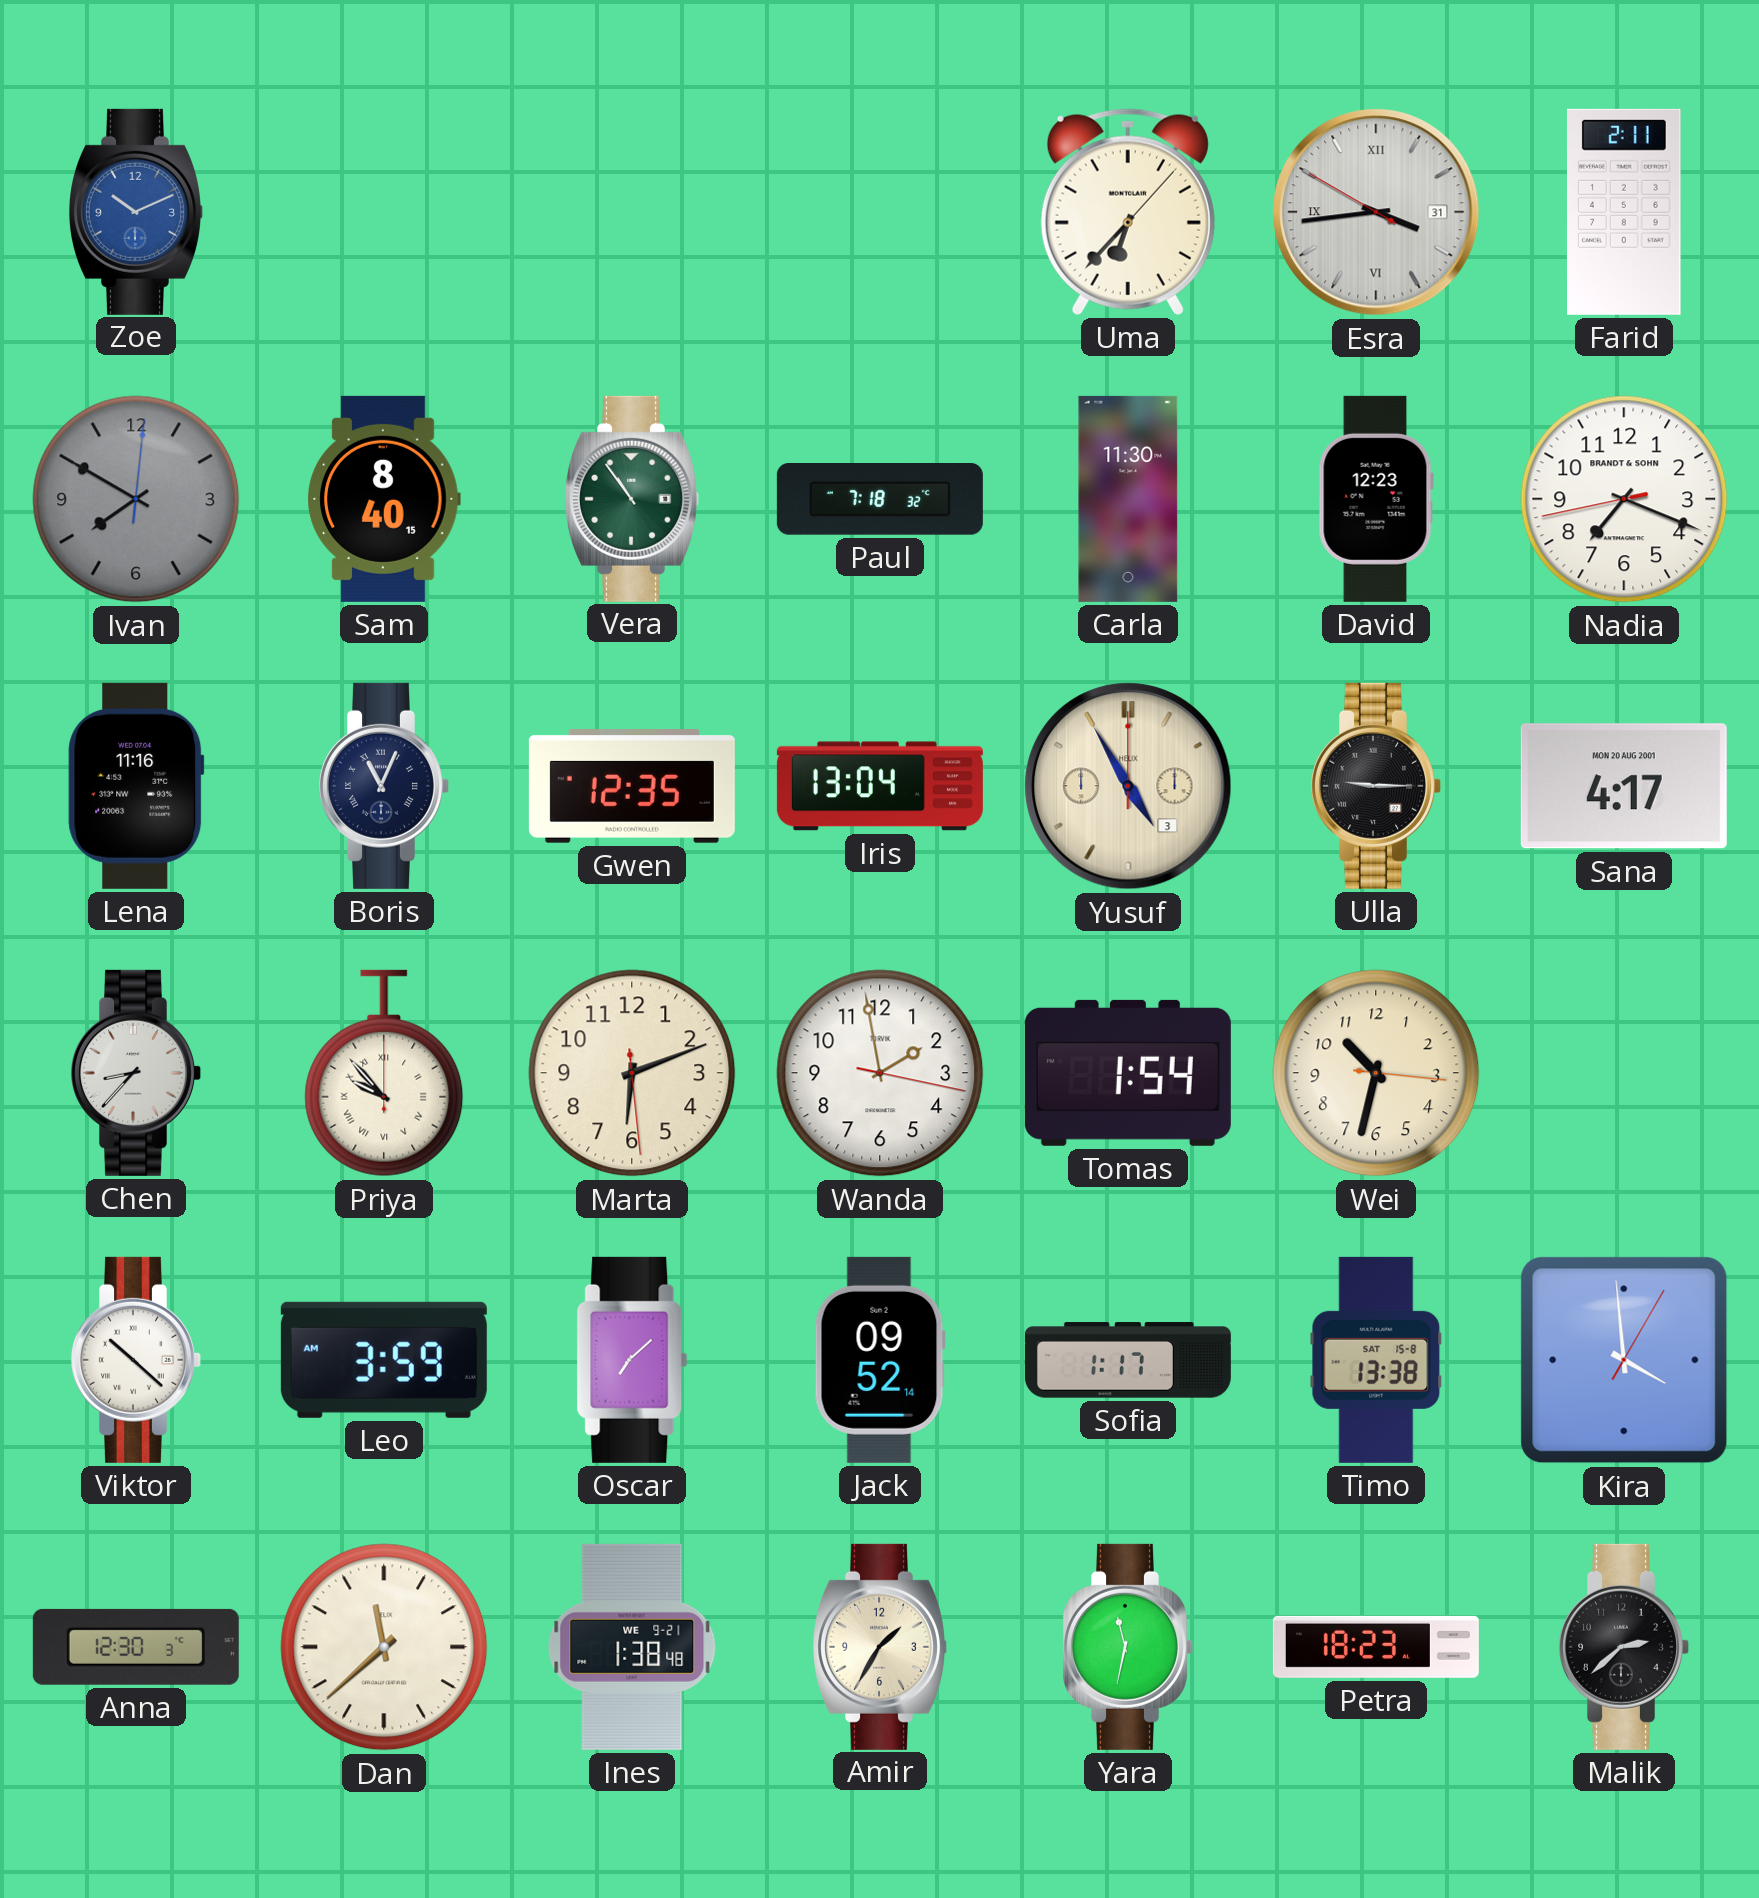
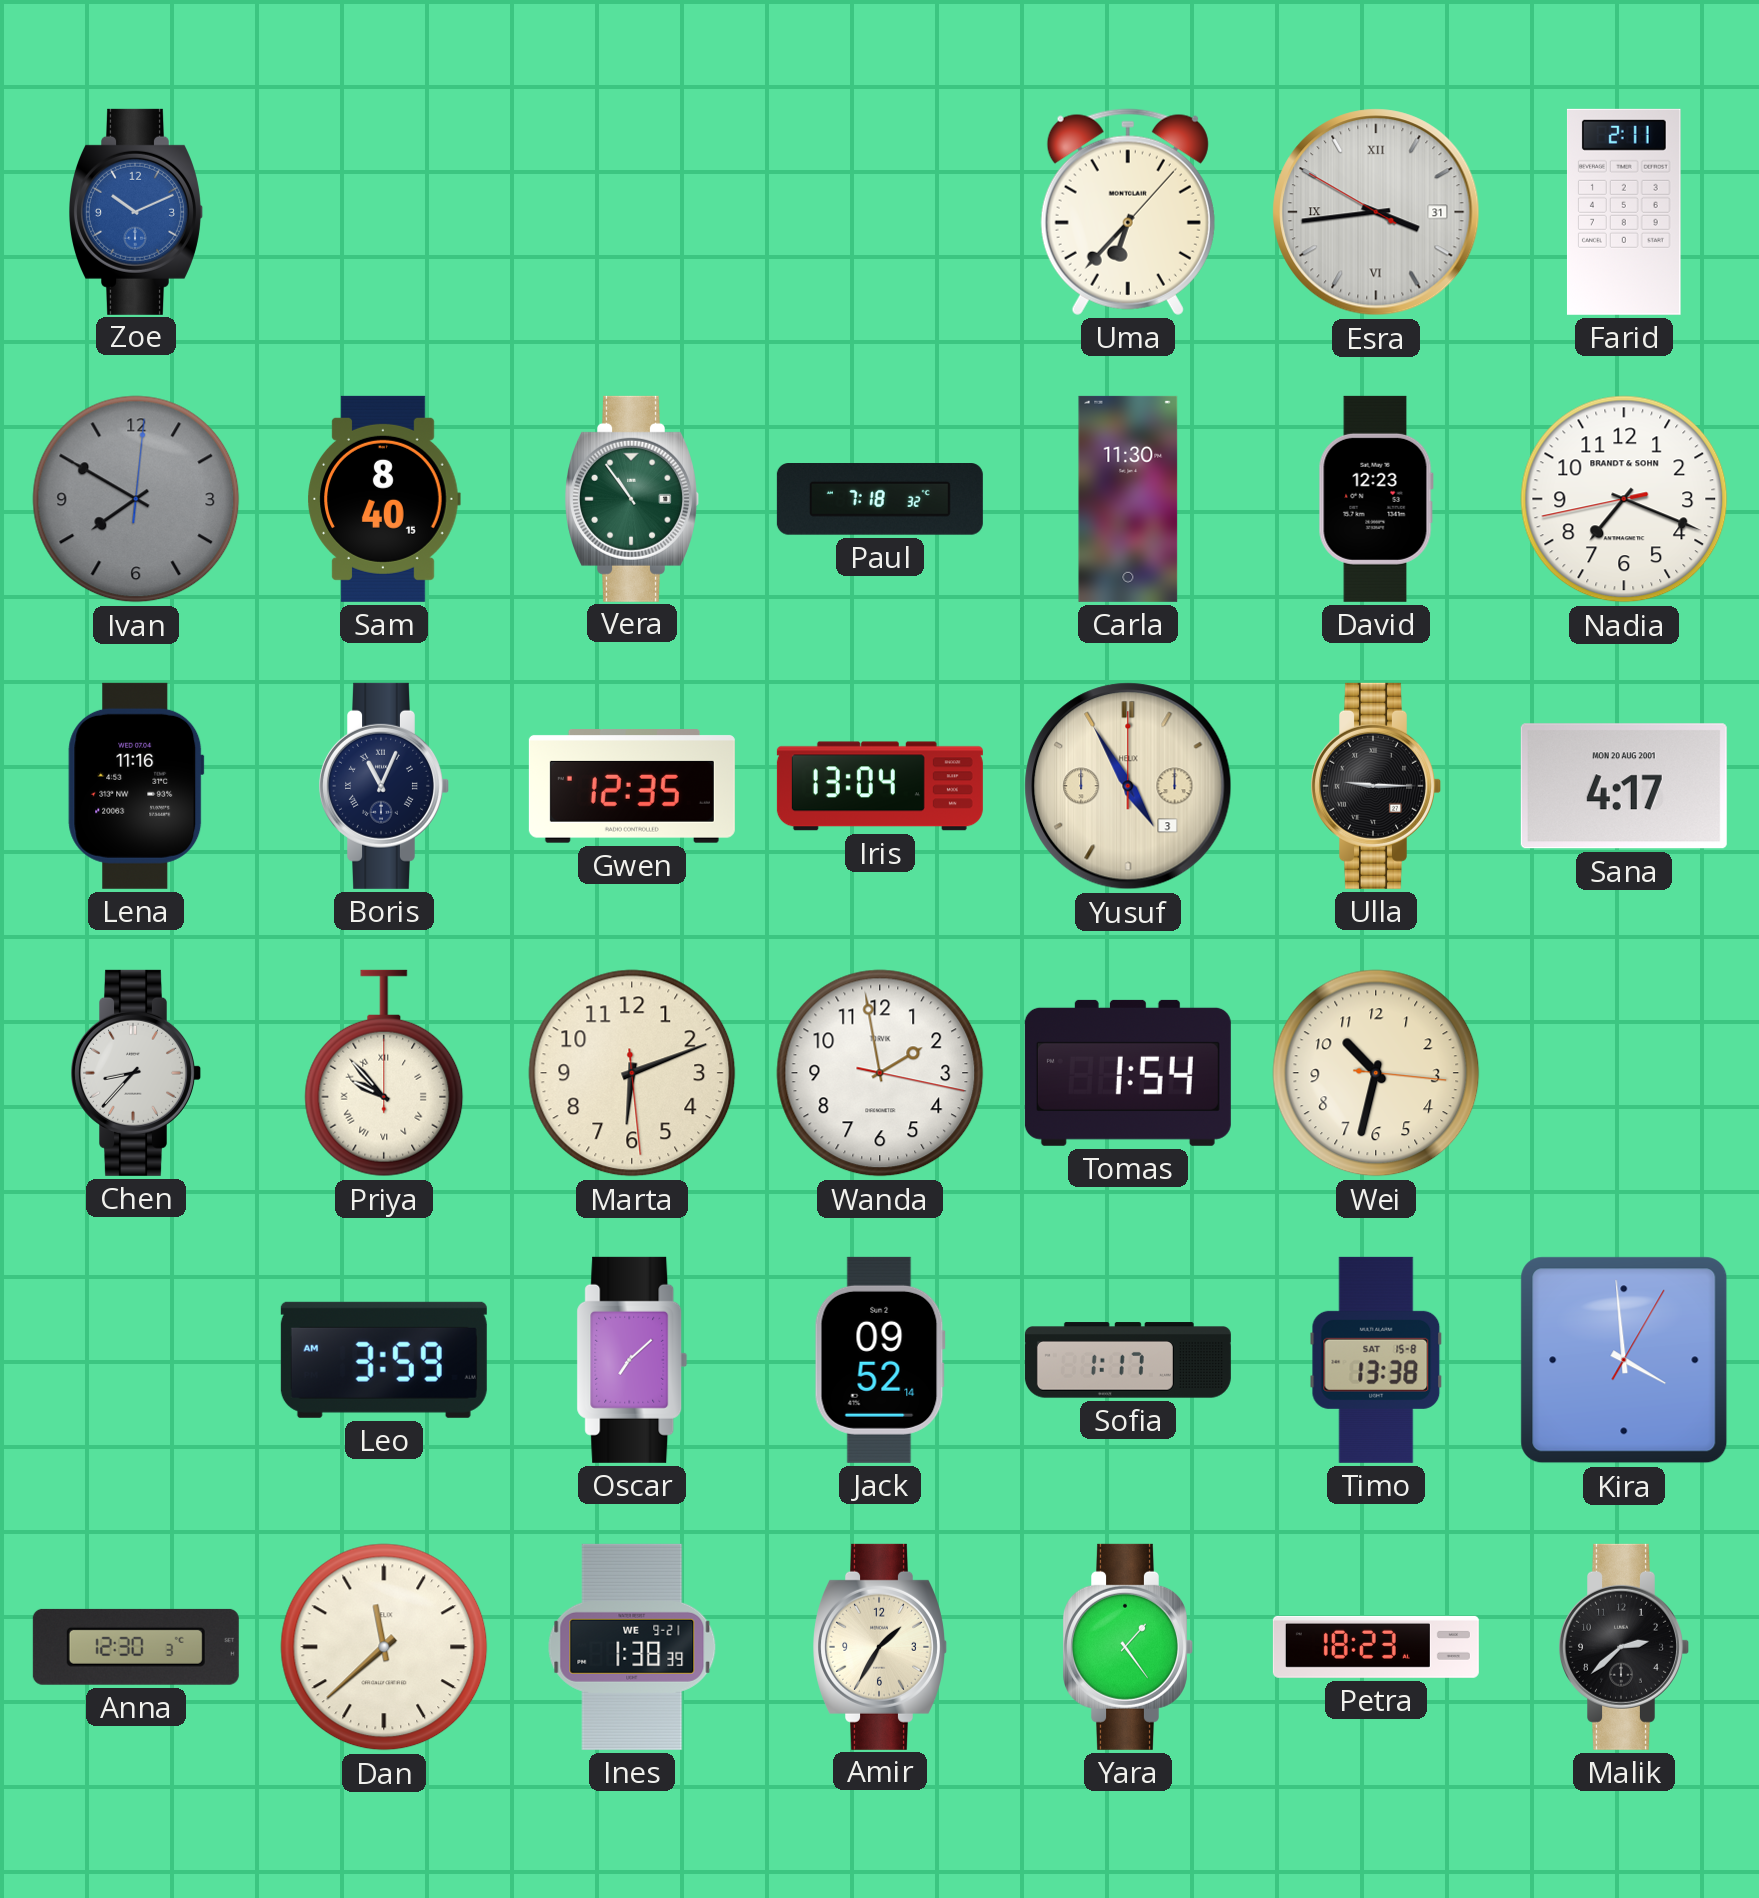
Viktor: 10:22 -> none (137, 1360)
Ines: 1:38:48 -> 1:38:39 (632, 1647)
Yara: 11:32 -> 1:24 (1129, 1647)
